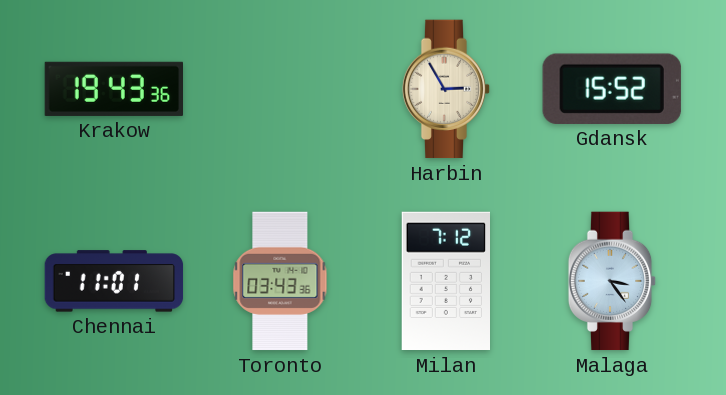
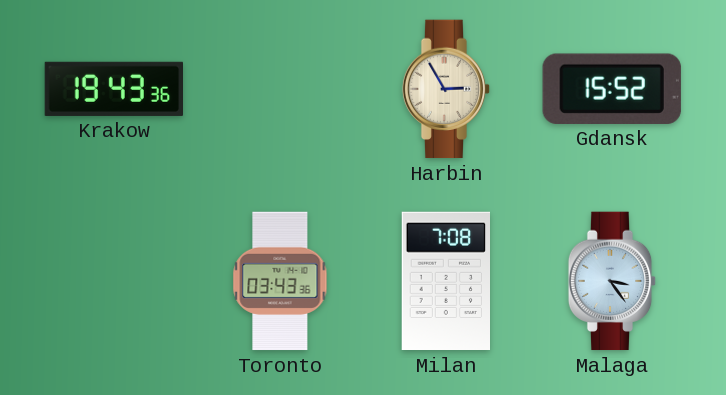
Chennai: 11:01 -> none (114, 281)
Milan: 7:12 -> 7:08 (446, 281)
